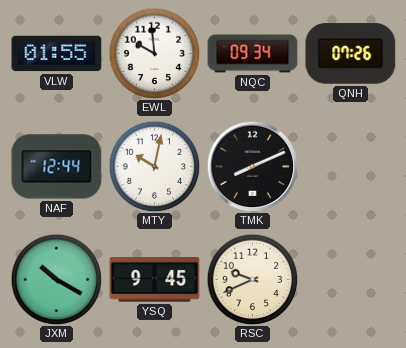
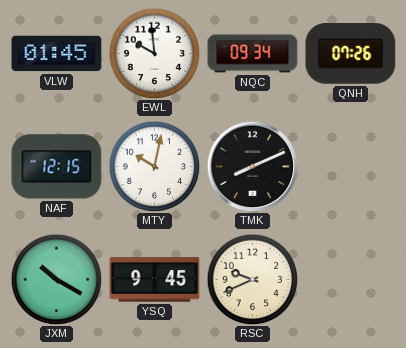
VLW: 01:55 -> 01:45 (57, 54)
NAF: 12:44 -> 12:15 (57, 167)
